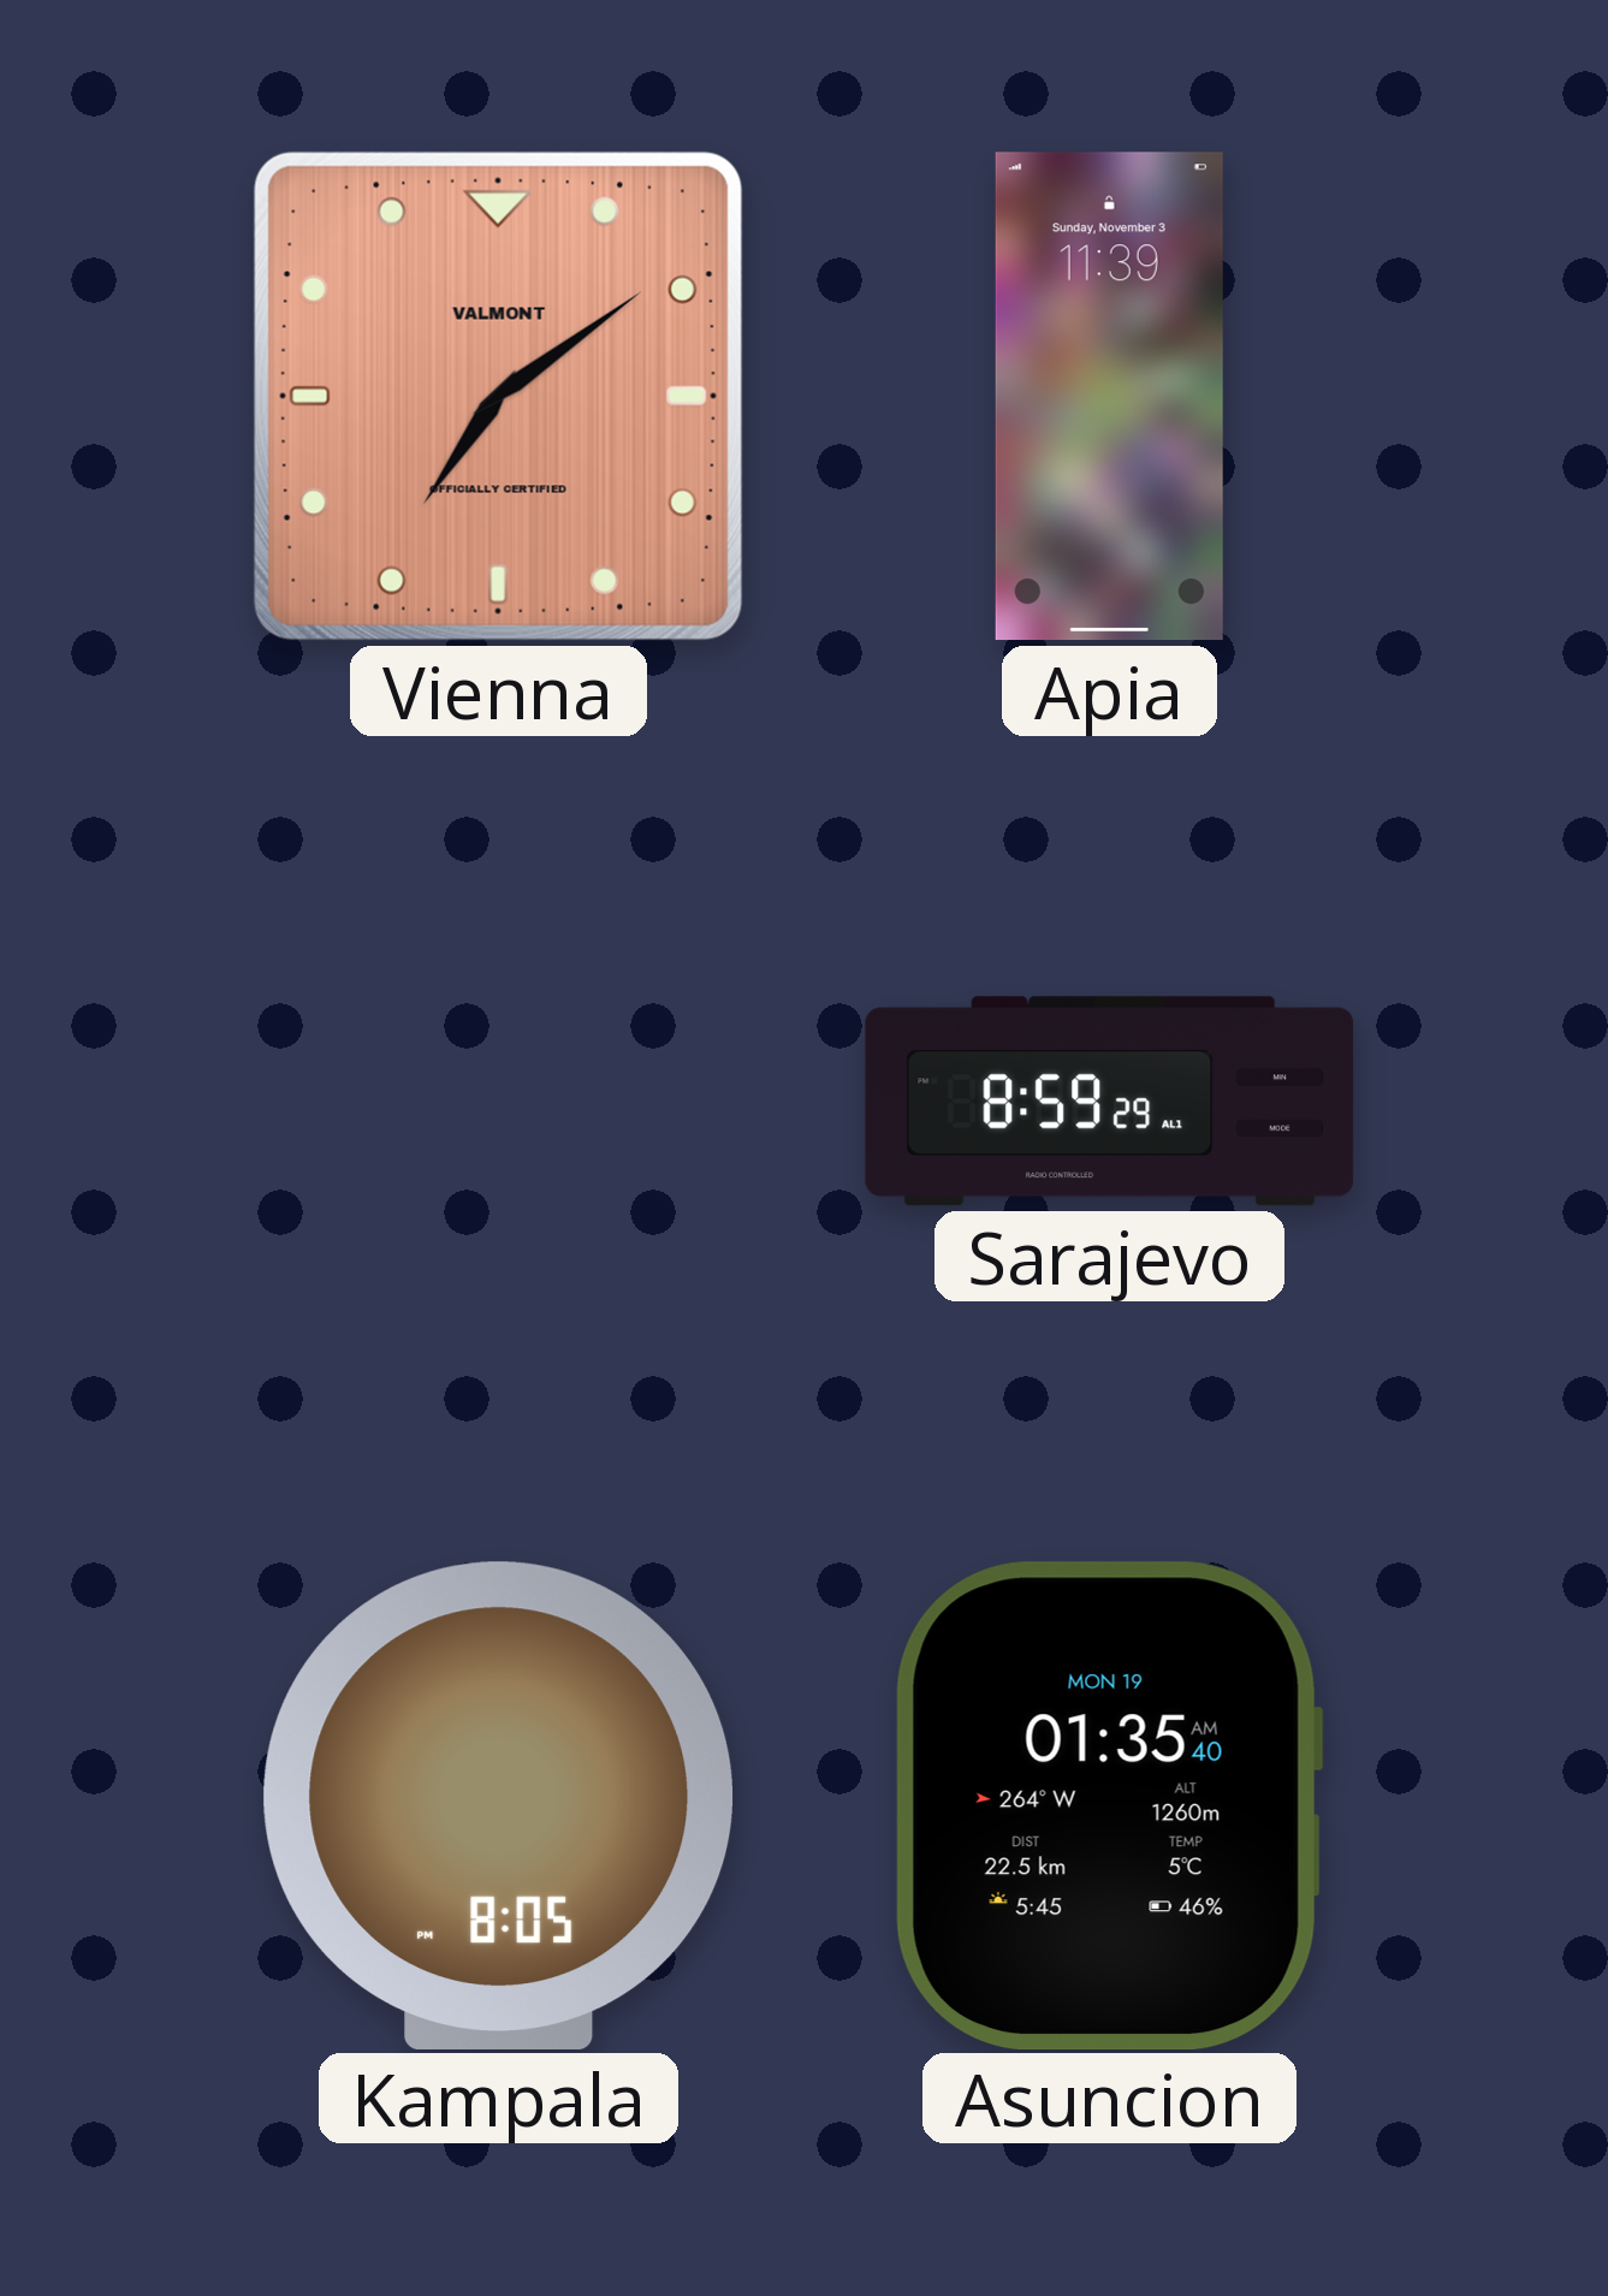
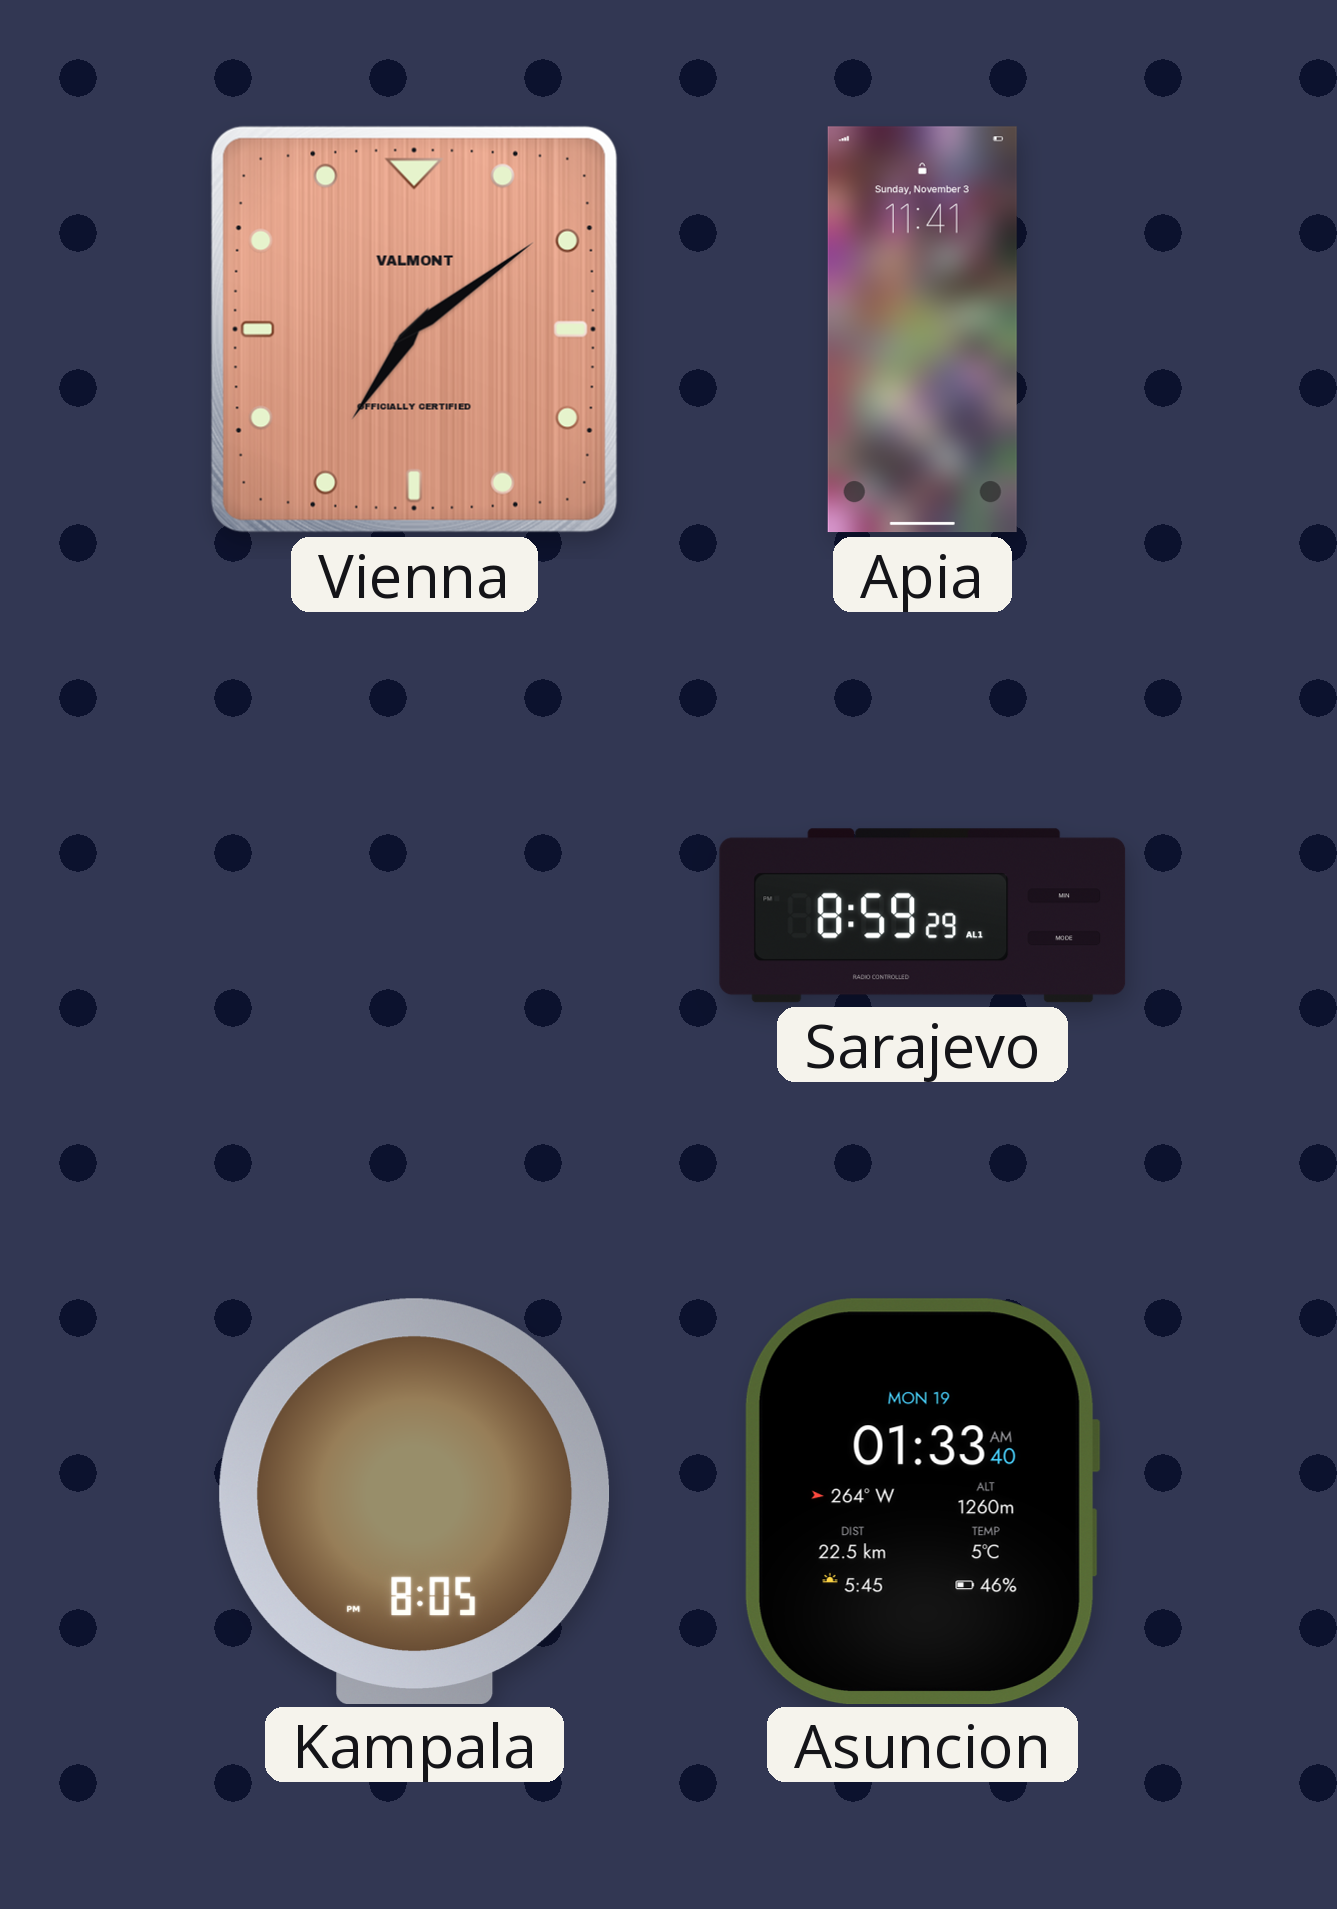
Apia: 11:39 -> 11:41 (922, 330)
Asuncion: 01:35 -> 01:33 (922, 1501)
